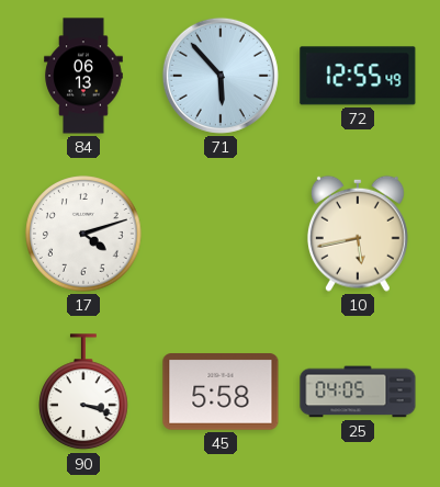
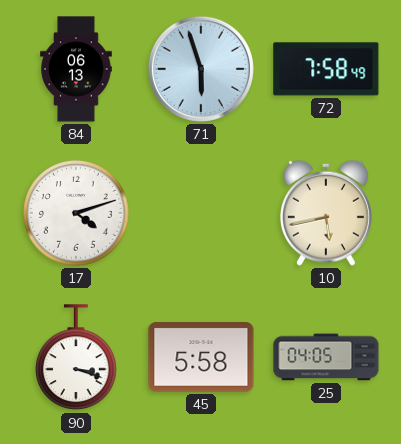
71: 5:53 -> 5:57 (201, 69)
72: 12:55 -> 7:58 (326, 69)
